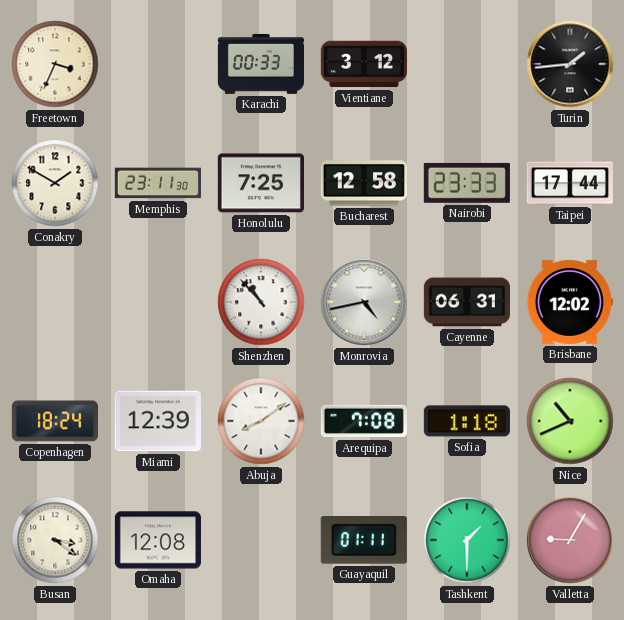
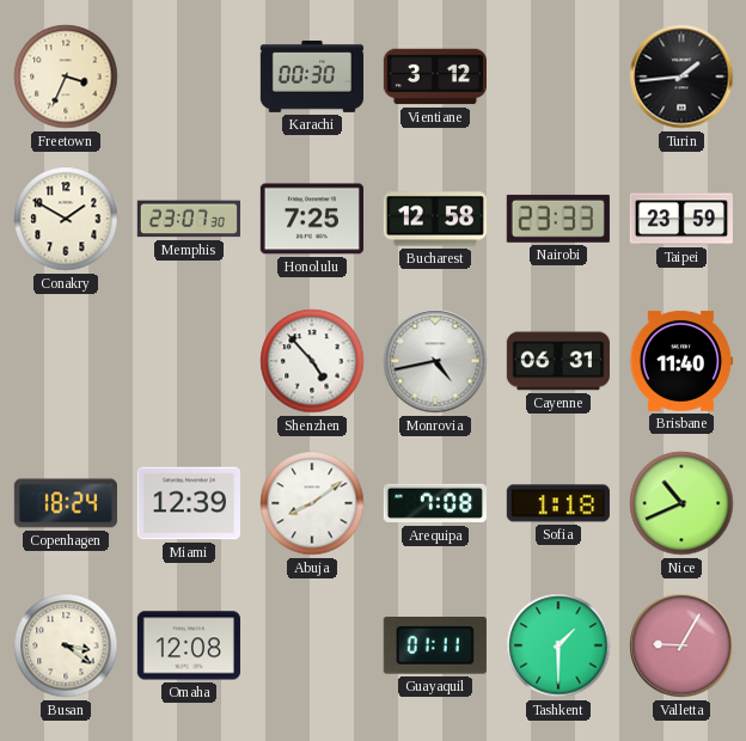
Karachi: 00:33 -> 00:30 (311, 76)
Memphis: 23:11 -> 23:07 (189, 219)
Taipei: 17:44 -> 23:59 (681, 219)
Shenzhen: 10:53 -> 4:53 (312, 361)
Brisbane: 12:02 -> 11:40 (681, 361)
